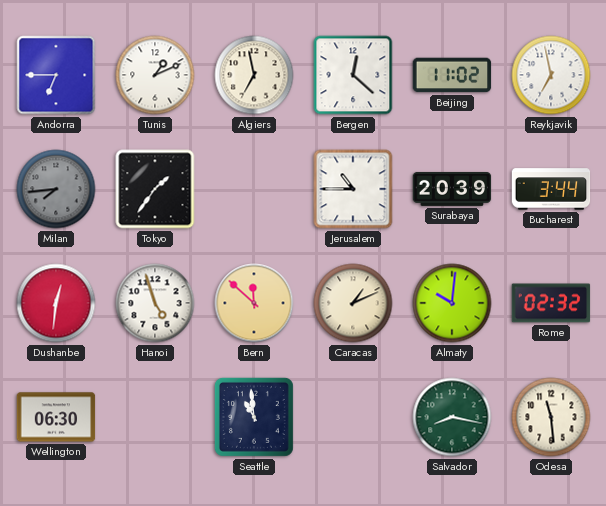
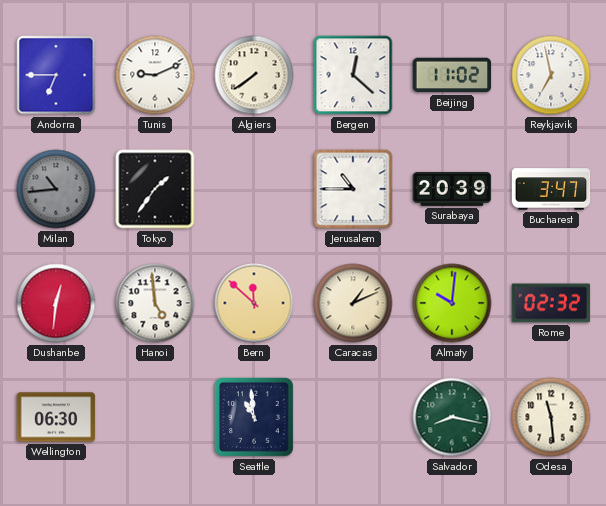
Tunis: 1:11 -> 9:11 (155, 75)
Algiers: 6:58 -> 7:39 (254, 75)
Milan: 7:44 -> 10:44 (56, 189)
Bucharest: 3:44 -> 3:47 (551, 189)
Hanoi: 4:57 -> 4:59 (155, 303)
